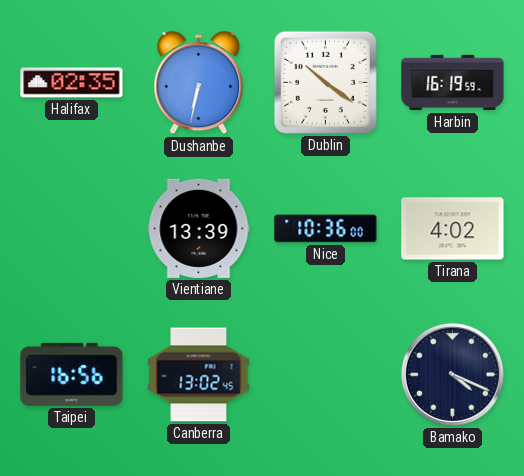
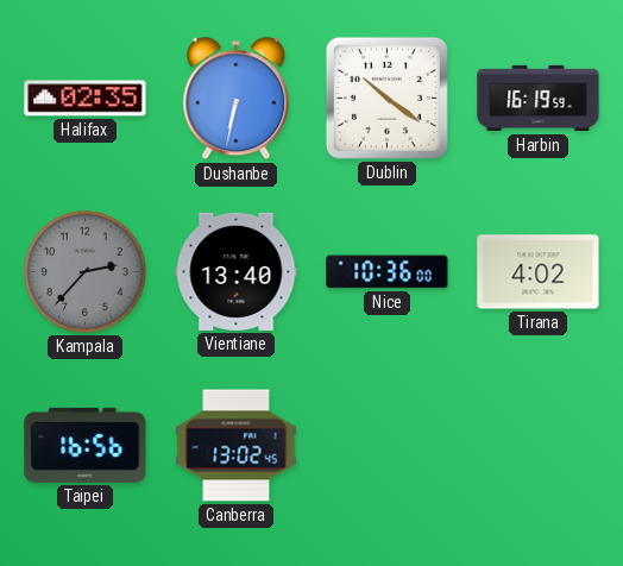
Kampala: none -> 2:37 (86, 272)
Vientiane: 13:39 -> 13:40 (237, 271)
Bamako: 4:19 -> none (452, 374)
